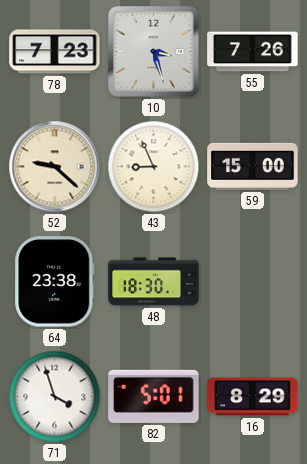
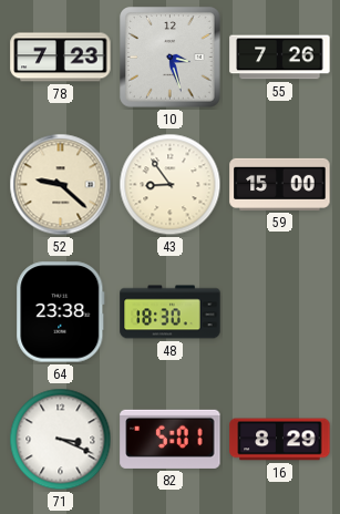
43: 8:56 -> 8:54 (171, 185)
71: 3:57 -> 3:19 (61, 440)
